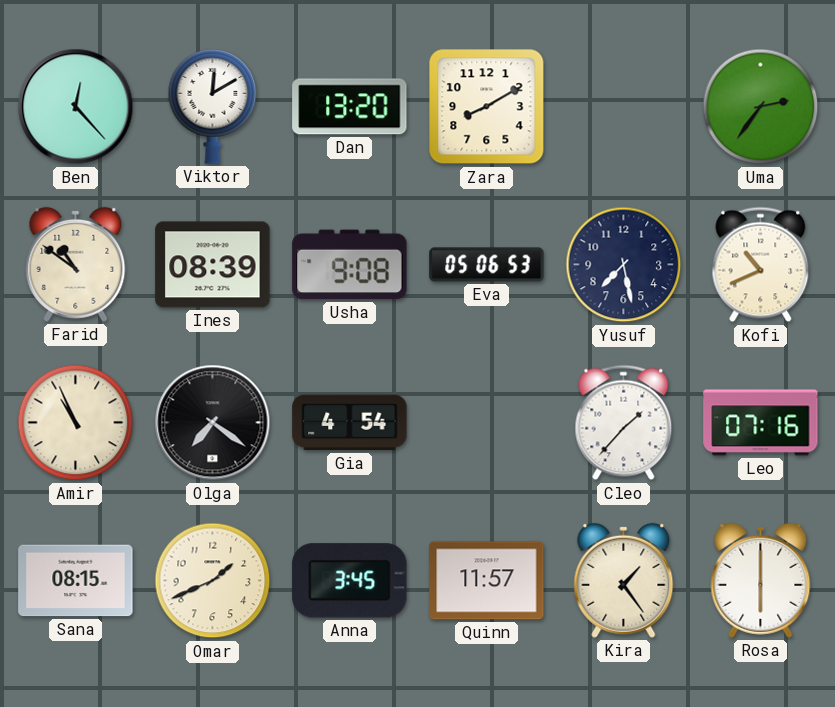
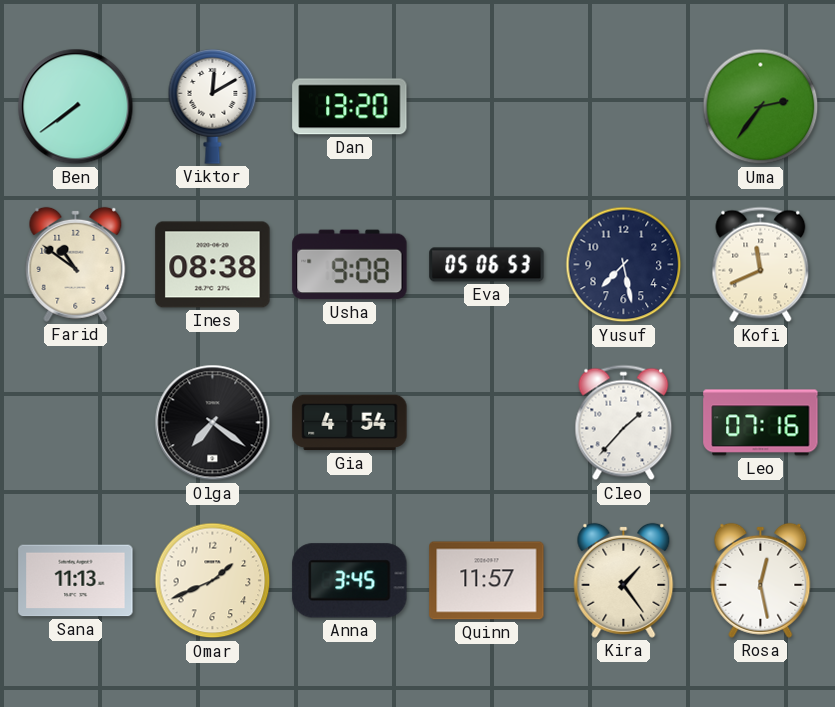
Ben: 12:23 -> 7:39 (76, 107)
Zara: 8:10 -> none (487, 107)
Ines: 08:39 -> 08:38 (213, 265)
Kofi: 10:41 -> 11:41 (761, 265)
Amir: 10:56 -> none (76, 423)
Sana: 08:15 -> 11:13 (76, 581)
Rosa: 6:00 -> 12:28 (761, 580)
